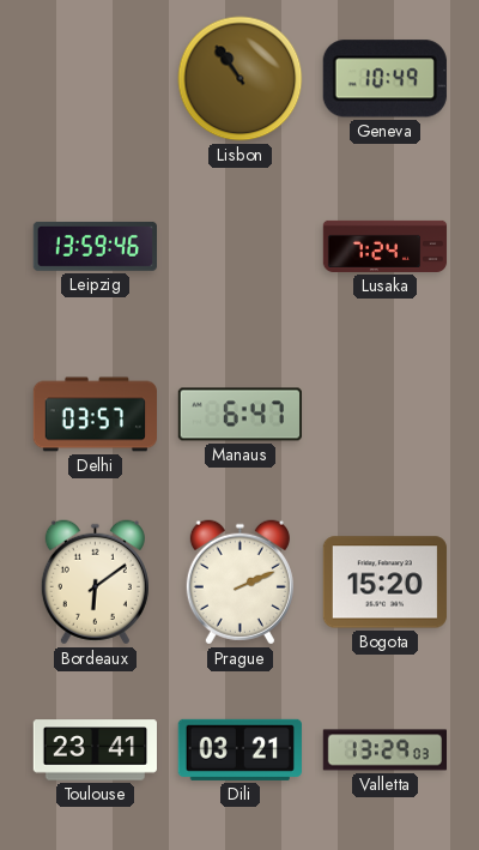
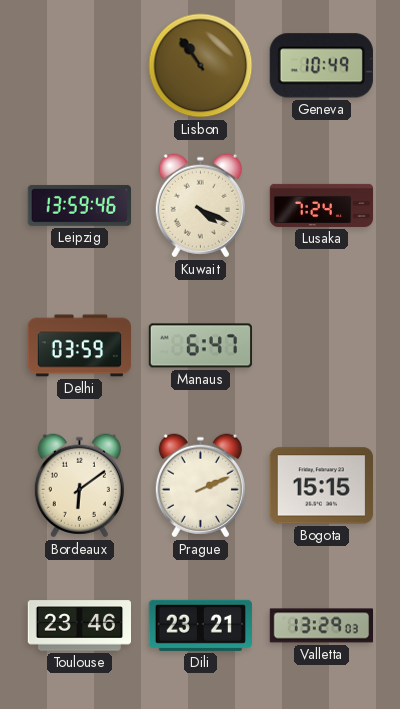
Kuwait: none -> 4:19 (200, 206)
Delhi: 03:57 -> 03:59 (79, 346)
Bogota: 15:20 -> 15:15 (321, 486)
Toulouse: 23:41 -> 23:46 (79, 626)
Dili: 03:21 -> 23:21 (200, 625)
